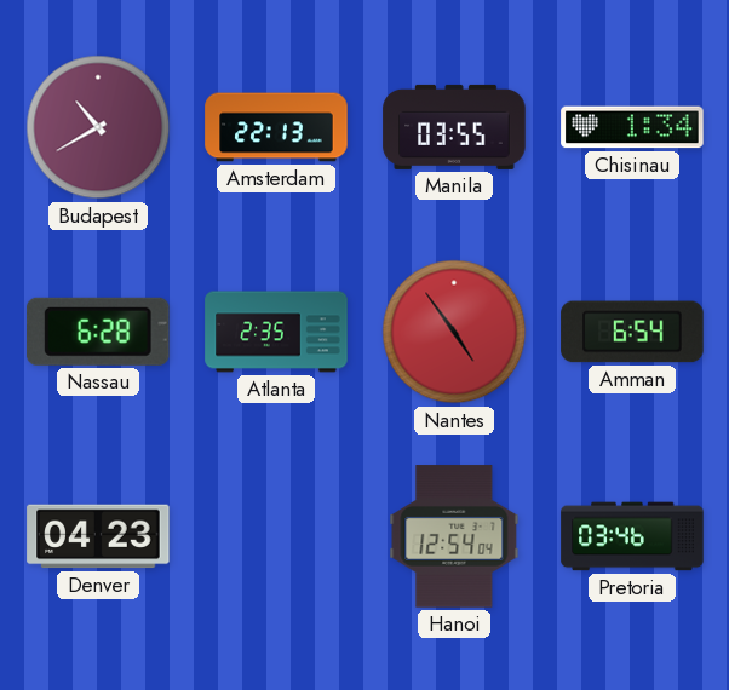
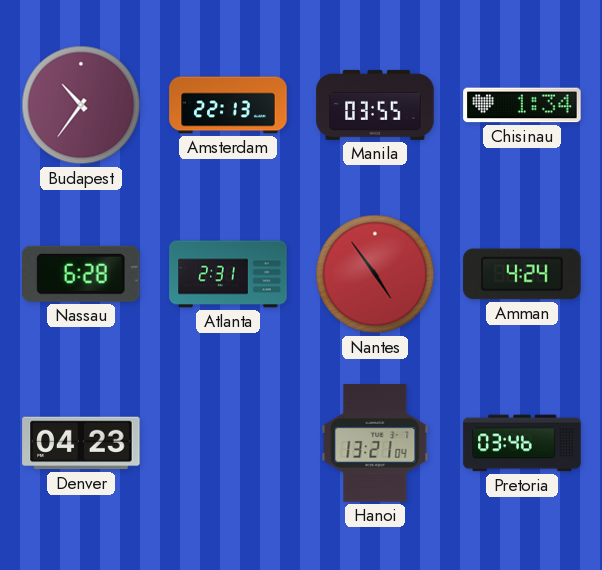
Budapest: 10:40 -> 10:36 (81, 105)
Atlanta: 2:35 -> 2:31 (228, 274)
Amman: 6:54 -> 4:24 (522, 274)
Hanoi: 12:54 -> 13:21 (375, 443)
